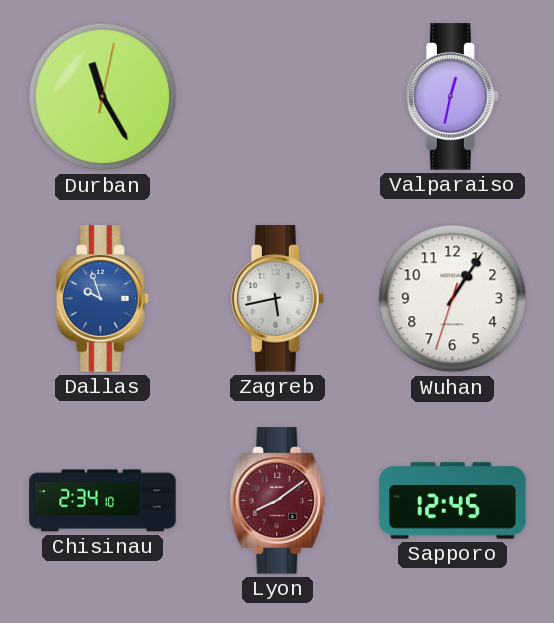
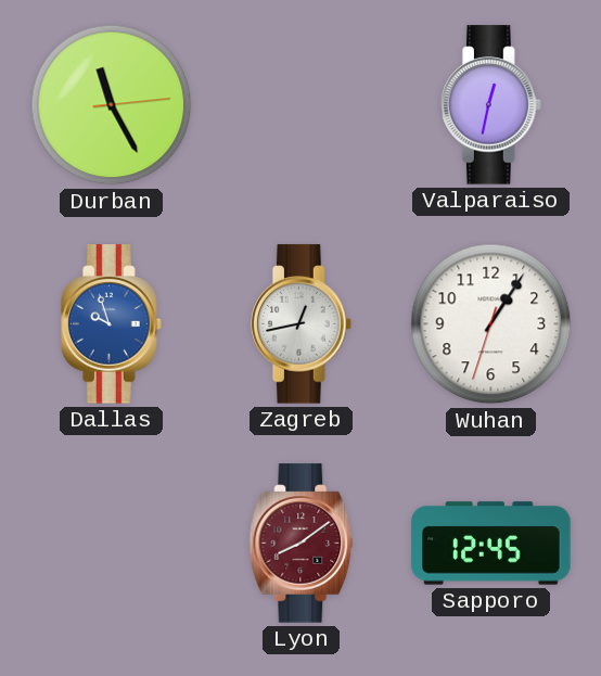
Durban: 11:25:02 -> 11:25:14 (112, 105)
Zagreb: 5:43 -> 12:43 (302, 324)
Chisinau: 2:34 -> none (103, 501)
